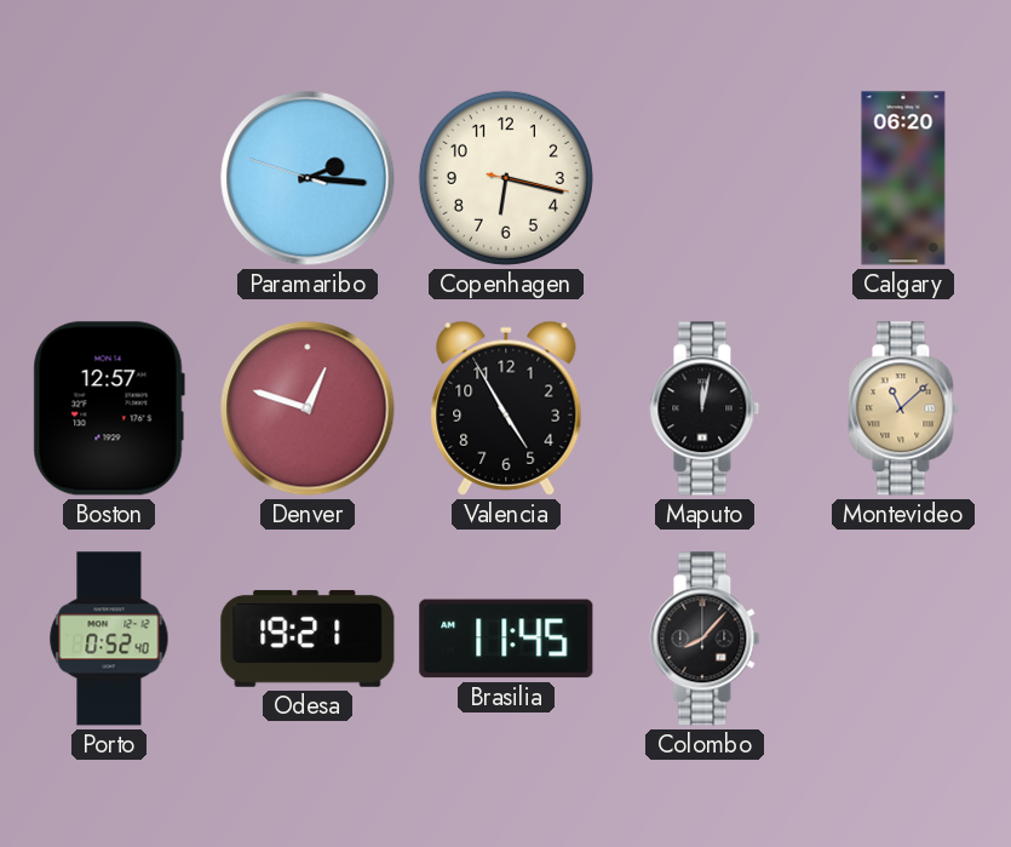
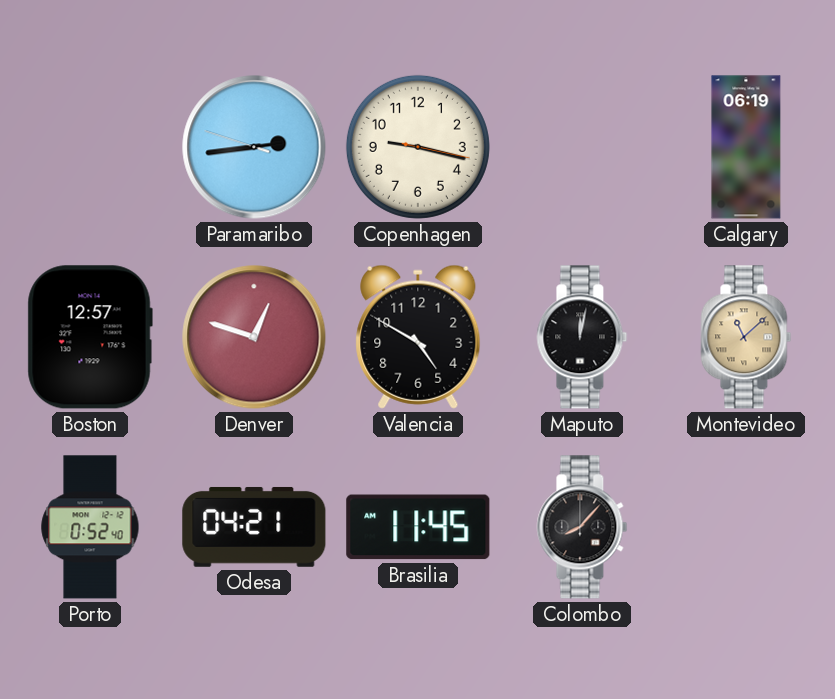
Paramaribo: 2:15 -> 2:43 (254, 147)
Copenhagen: 6:17 -> 9:17 (418, 147)
Calgary: 06:20 -> 06:19 (746, 147)
Valencia: 4:55 -> 4:50 (418, 337)
Odesa: 19:21 -> 04:21 (254, 527)
